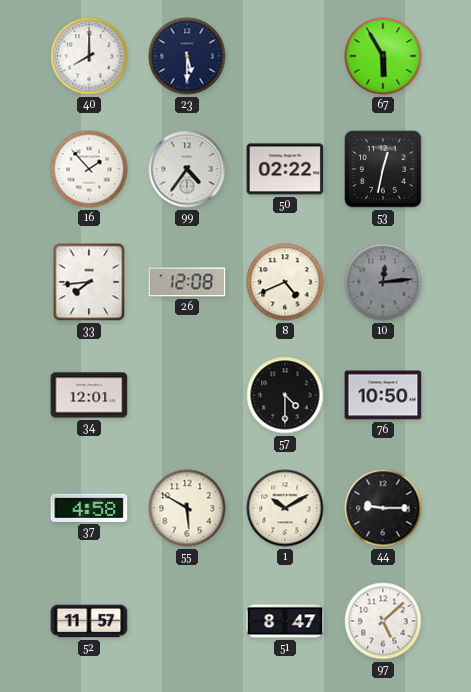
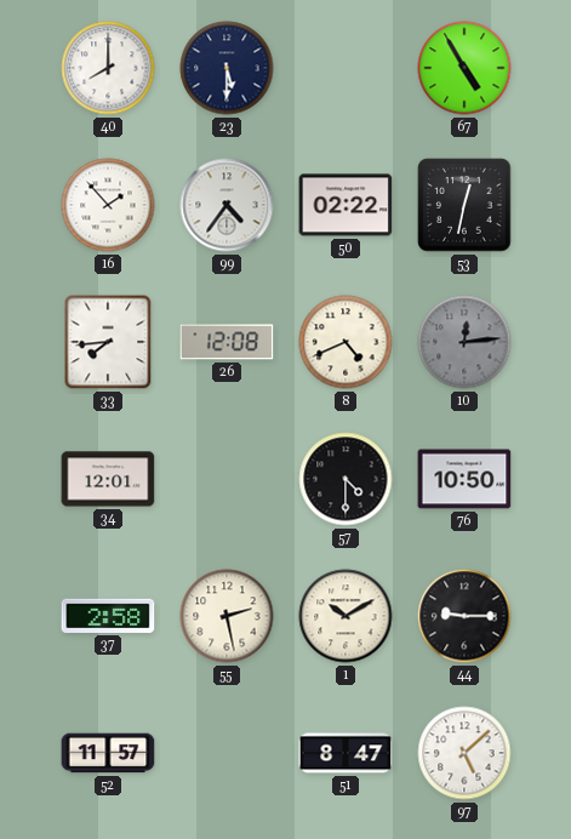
67: 5:55 -> 4:55 (464, 68)
37: 4:58 -> 2:58 (108, 616)
55: 5:50 -> 2:28 (227, 616)
